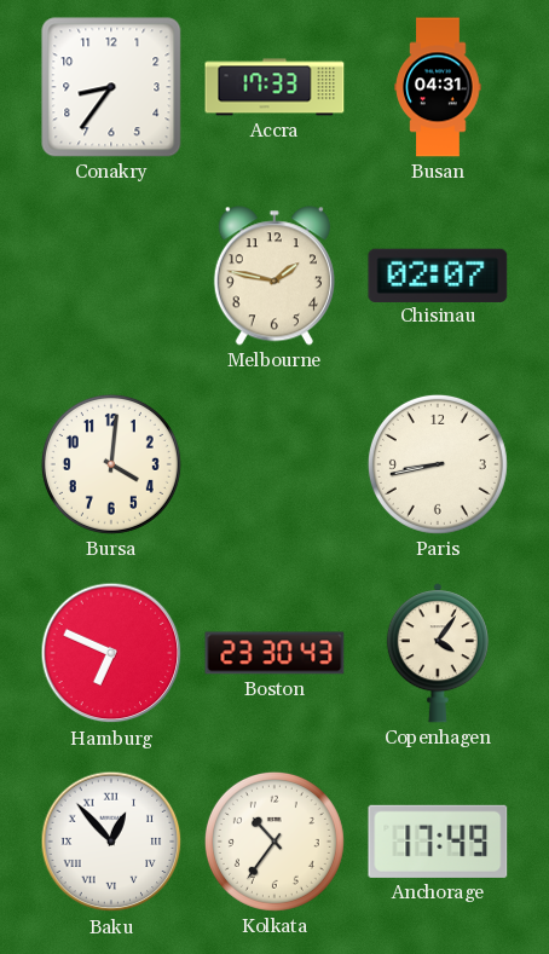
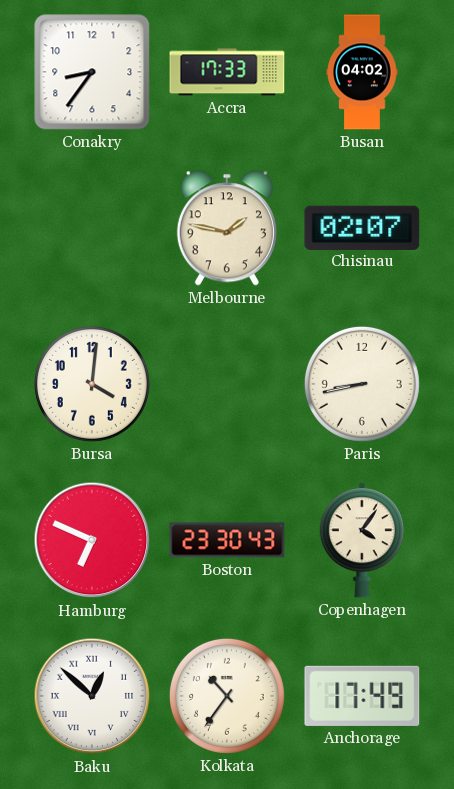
Busan: 04:31 -> 04:02 (362, 72)
Baku: 12:53 -> 12:52 (92, 696)
